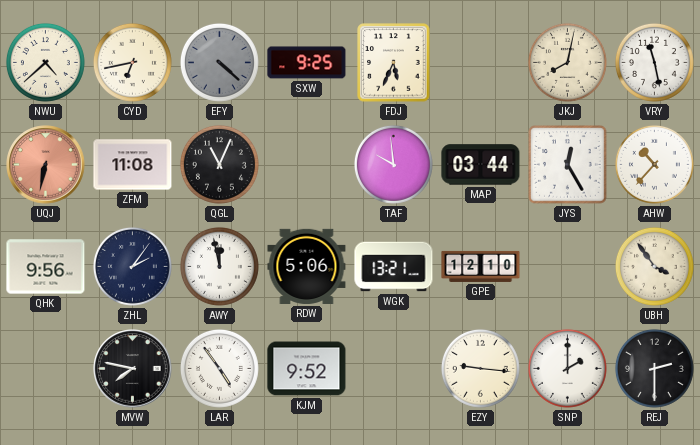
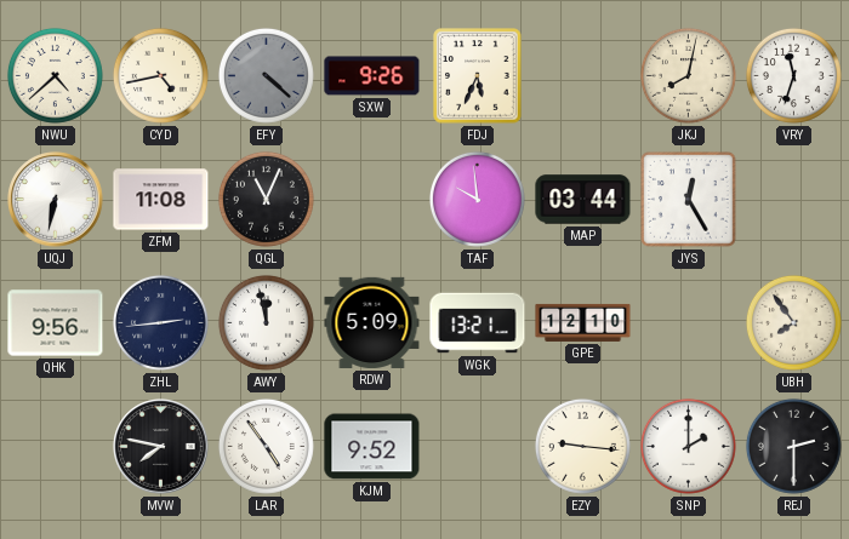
CYD: 6:43 -> 4:43 (160, 75)
SXW: 9:25 -> 9:26 (372, 76)
VRY: 11:28 -> 11:33 (793, 75)
UQJ dial: salmon -> white (56, 200)
AHW: 10:37 -> none (654, 164)
ZHL: 2:06 -> 2:44 (160, 322)
RDW: 5:06 -> 5:09 (372, 322)
UBH: 3:54 -> 7:54 (793, 322)
